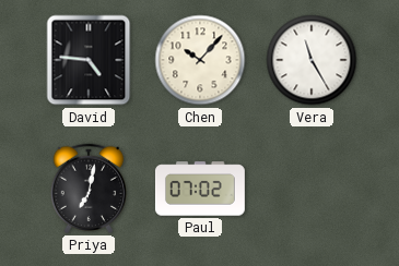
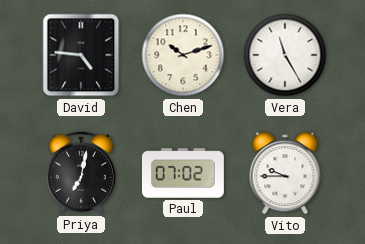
Chen: 10:07 -> 10:12 (183, 55)
Vito: none -> 9:45 (285, 173)
